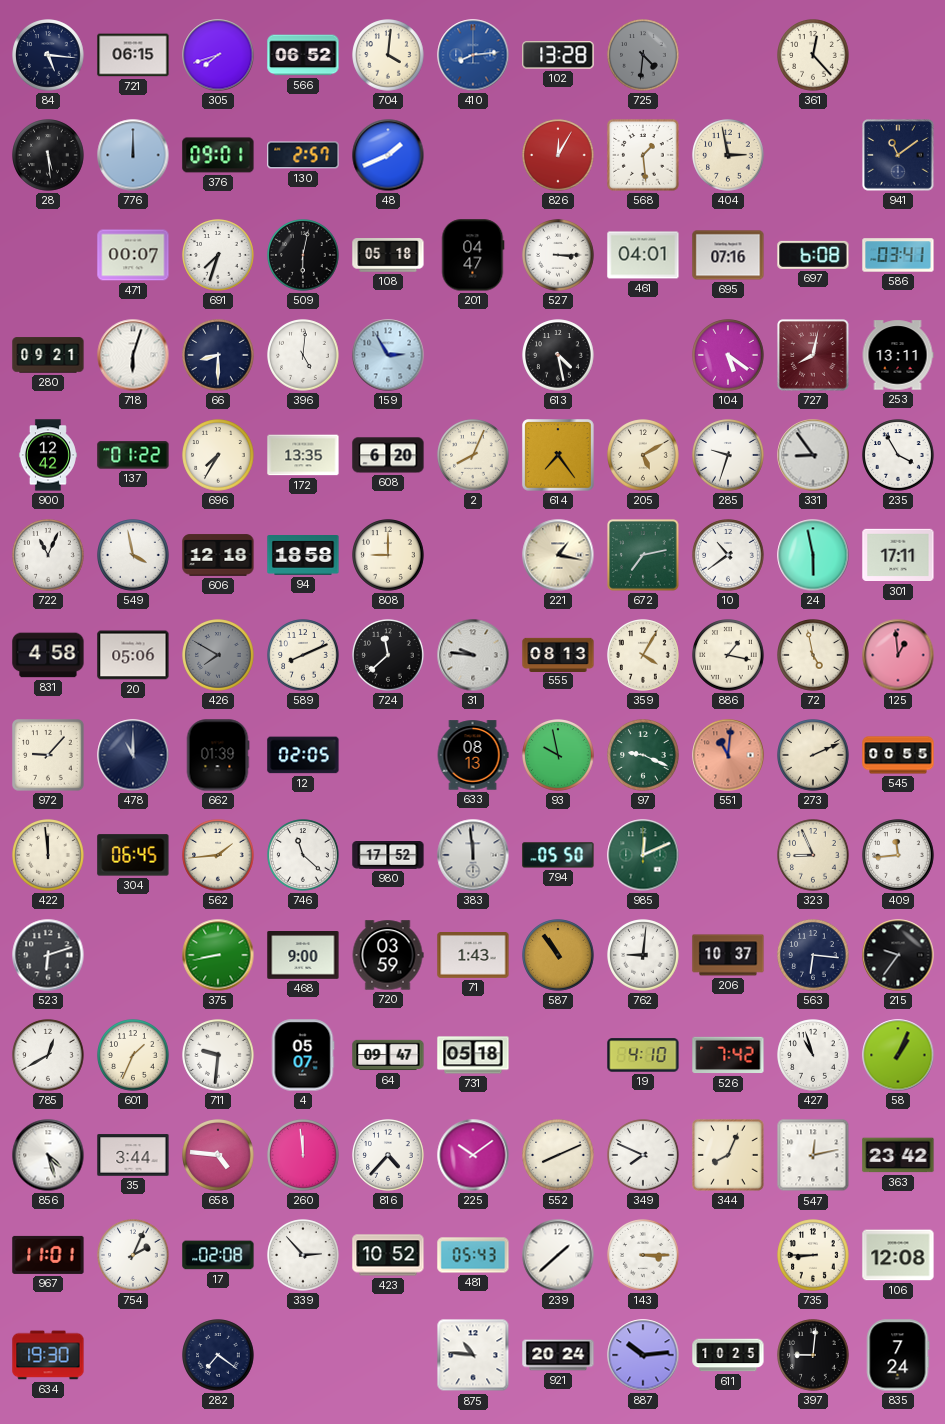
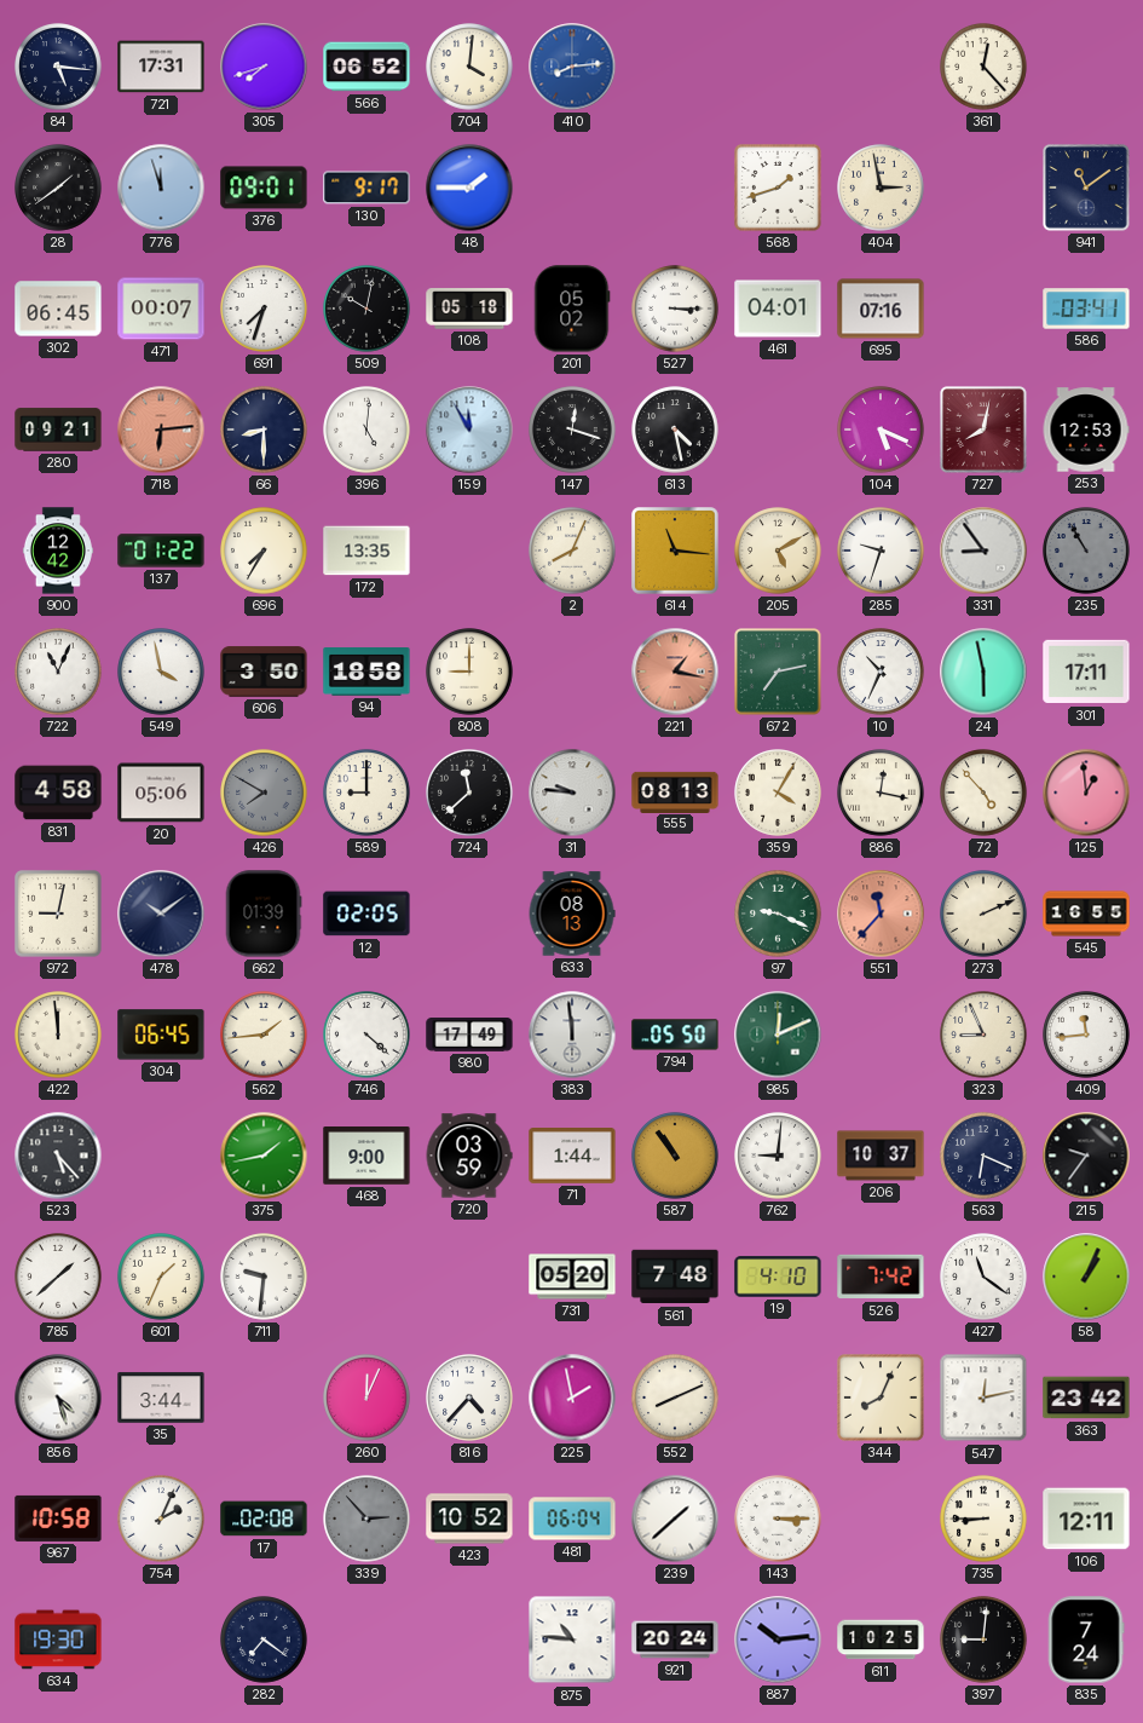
721: 06:15 -> 17:31 (161, 67)
102: 13:28 -> none (558, 55)
725: 4:31 -> none (643, 55)
28: 5:29 -> 1:39 (58, 188)
776: 12:00 -> 11:57 (161, 188)
130: 2:57 -> 9:17 (366, 188)
48: 1:41 -> 1:45 (469, 188)
826: 12:05 -> none (558, 155)
568: 1:29 -> 1:42 (778, 188)
302: none -> 06:45 (58, 309)
509: 6:02 -> 10:02 (366, 309)
201: 04:47 -> 05:02 (572, 309)
697: 6:08 -> none (813, 255)
718: 6:03 -> 6:14 (161, 430)
718 dial: white -> salmon (161, 430)
159: 2:55 -> 11:55 (469, 430)
147: none -> 12:18 (572, 430)
104: 5:21 -> 5:19 (881, 430)
253: 13:11 -> 12:53 (1086, 430)
608: 6:20 -> none (388, 455)
614: 7:24 -> 11:16 (675, 551)
235: 3:55 -> 10:55 (1086, 551)
235 dial: white -> grey (1086, 551)
606: 12:18 -> 3:50 (264, 672)
221 dial: cream -> salmon (675, 672)
10: 10:39 -> 10:34 (881, 672)
589: 8:11 -> 9:00 (366, 793)
886: 1:17 -> 12:17 (881, 793)
72: 4:58 -> 4:53 (983, 793)
972: 9:07 -> 9:02 (58, 914)
478: 11:00 -> 10:09 (161, 914)
93: 9:58 -> none (558, 755)
551: 11:01 -> 11:37 (881, 914)
545: 00:55 -> 16:55 (1086, 914)
746: 11:22 -> 4:22 (366, 1035)
980: 17:52 -> 17:49 (469, 1035)
523: 6:12 -> 5:23 (58, 1156)
375: 8:43 -> 1:43 (264, 1156)
71: 1:43 -> 1:44 (572, 1157)
563: 6:16 -> 6:19 (983, 1156)
785: 12:40 -> 1:38 (58, 1277)
4: 05:07 -> none (303, 1055)
64: 09:47 -> none (388, 1055)
731: 05:18 -> 05:20 (572, 1277)
561: none -> 7:48 (675, 1277)
427: 10:57 -> 11:21 (983, 1277)
658: 4:46 -> none (218, 1155)
260: 11:59 -> 12:04 (366, 1398)
225: 10:09 -> 1:58 (572, 1398)
349: 7:49 -> none (643, 1155)
967: 11:01 -> 10:58 (58, 1519)
339 dial: white -> grey (366, 1519)
481: 05:43 -> 06:04 (572, 1519)
106: 12:08 -> 12:11 (1086, 1519)
